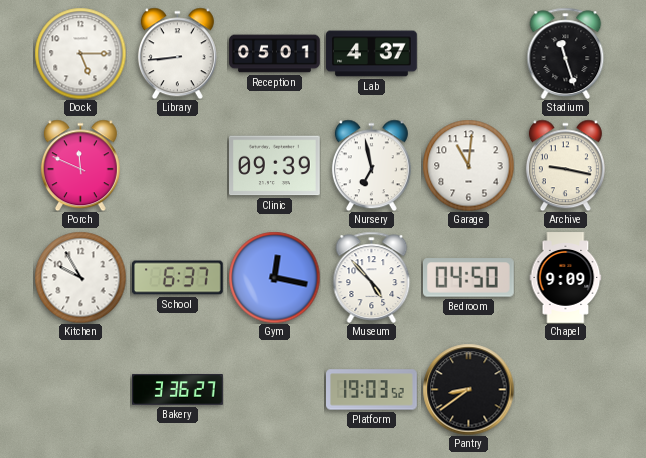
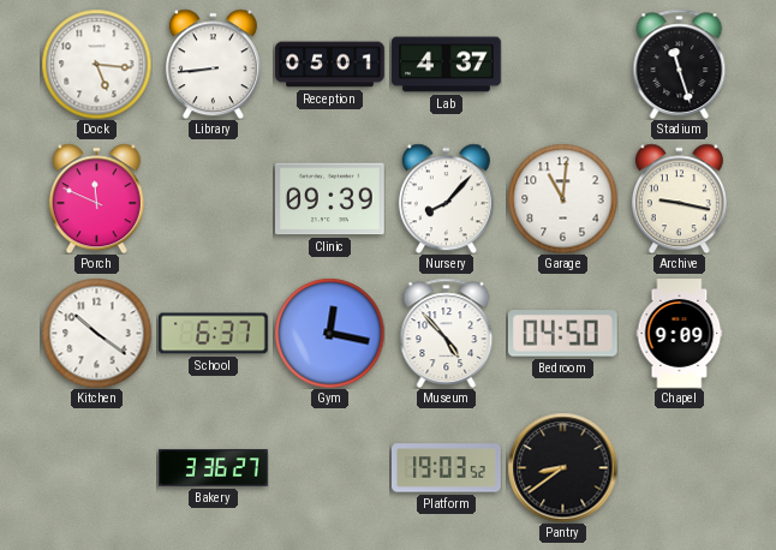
Dock: 5:15 -> 5:16 (96, 64)
Nursery: 6:58 -> 8:07 (446, 198)
Kitchen: 9:55 -> 10:21 (96, 333)
